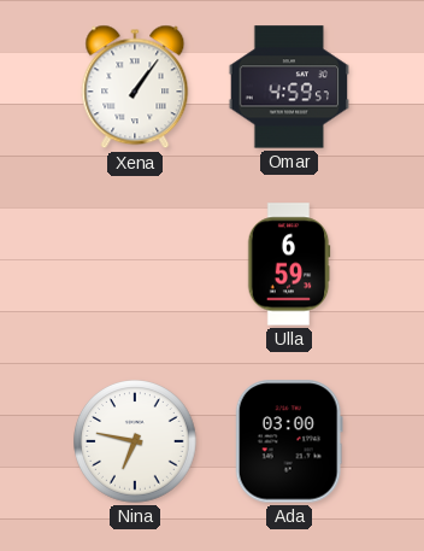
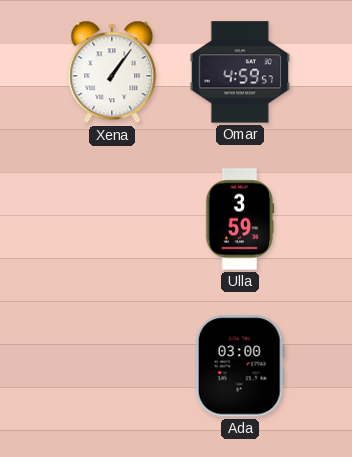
Ulla: 6:59 -> 3:59 (240, 219)
Nina: 6:47 -> none (136, 442)
